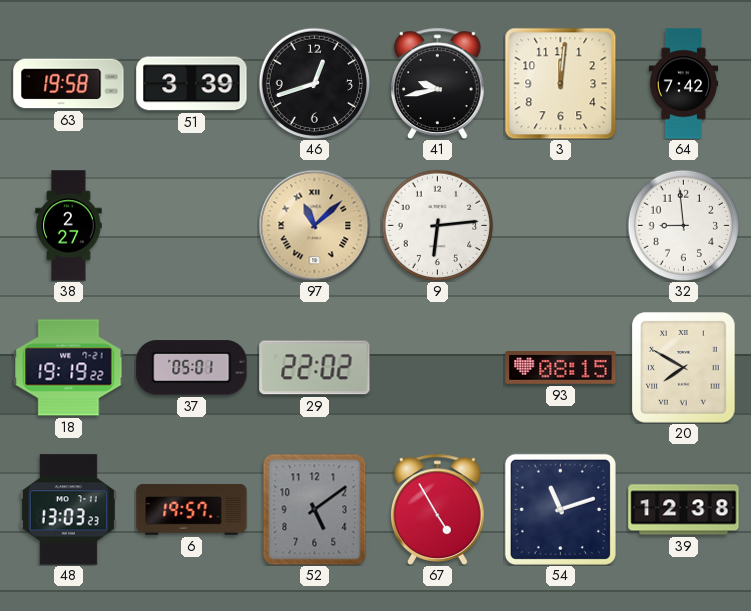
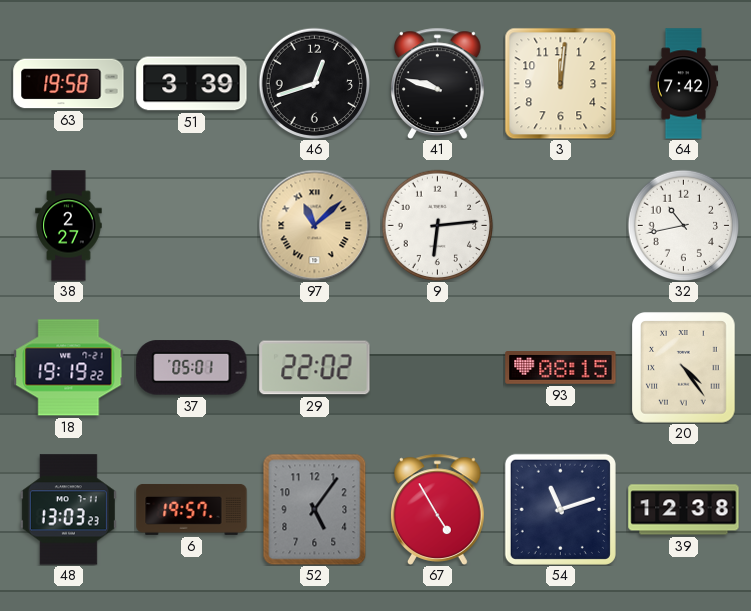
41: 9:43 -> 9:48 (438, 83)
32: 8:59 -> 10:43 (683, 225)
20: 7:50 -> 4:24 (684, 368)
52: 5:09 -> 5:06 (315, 509)
